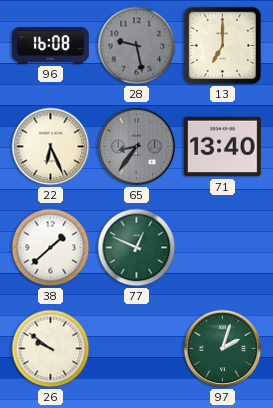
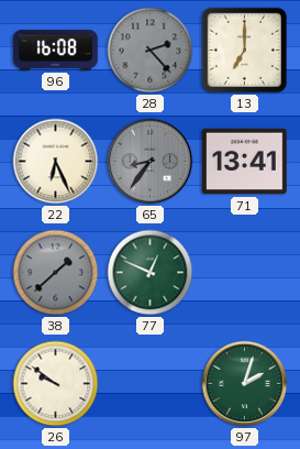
28: 9:28 -> 2:23 (151, 51)
71: 13:40 -> 13:41 (245, 162)
38 dial: white -> grey (56, 273)
